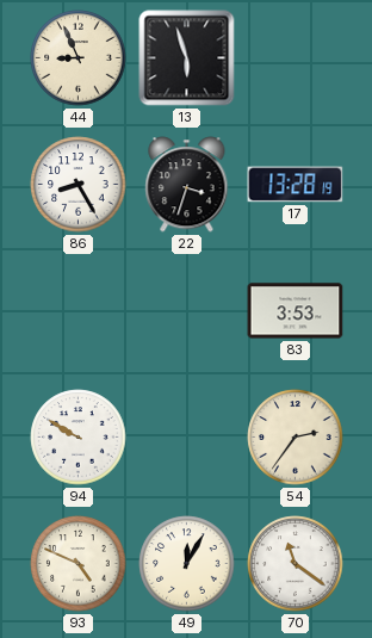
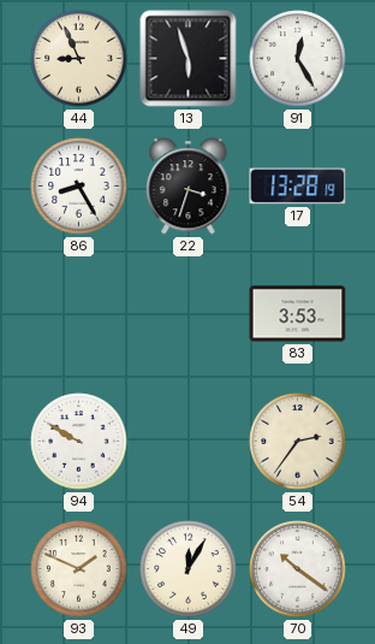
91: none -> 12:25 (298, 59)
93: 4:49 -> 1:49 (79, 569)
70: 11:21 -> 10:21 (298, 569)
